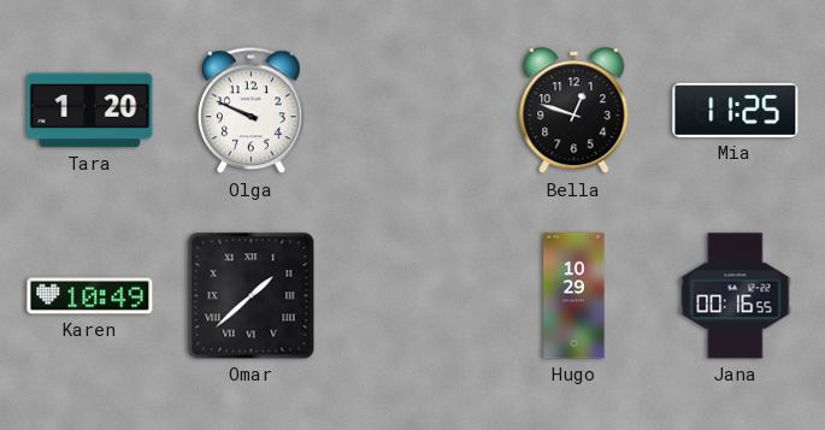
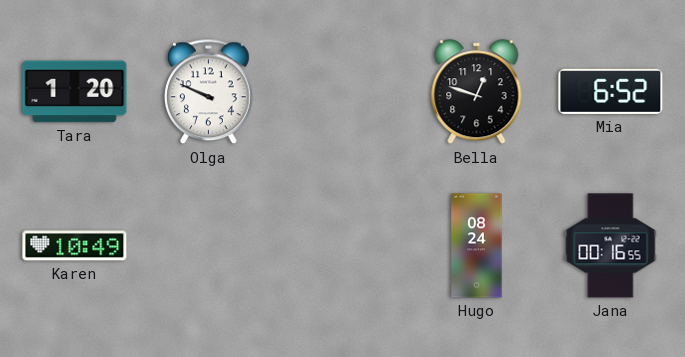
Mia: 11:25 -> 6:52 (611, 91)
Omar: 1:38 -> none (252, 296)
Hugo: 10:29 -> 08:24 (477, 246)
